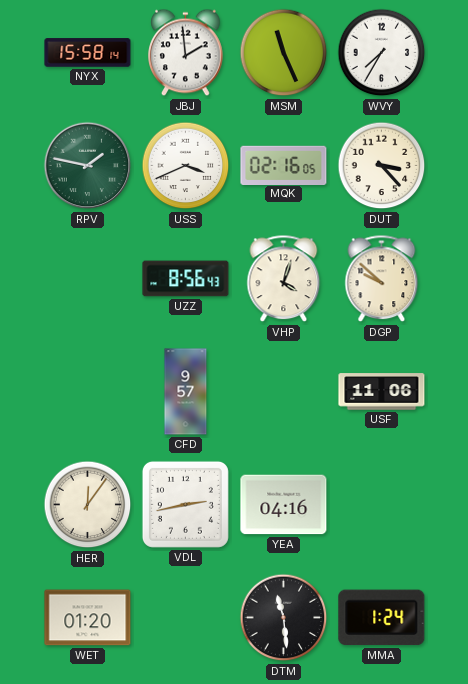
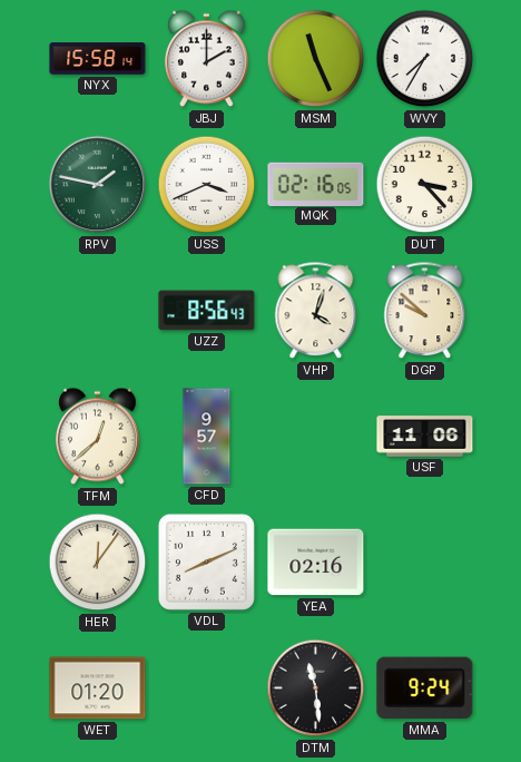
JBJ: 1:59 -> 2:00 (207, 59)
TFM: none -> 12:38 (98, 437)
VDL: 2:43 -> 8:11 (206, 561)
YEA: 04:16 -> 02:16 (316, 563)
MMA: 1:24 -> 9:24 (425, 688)
